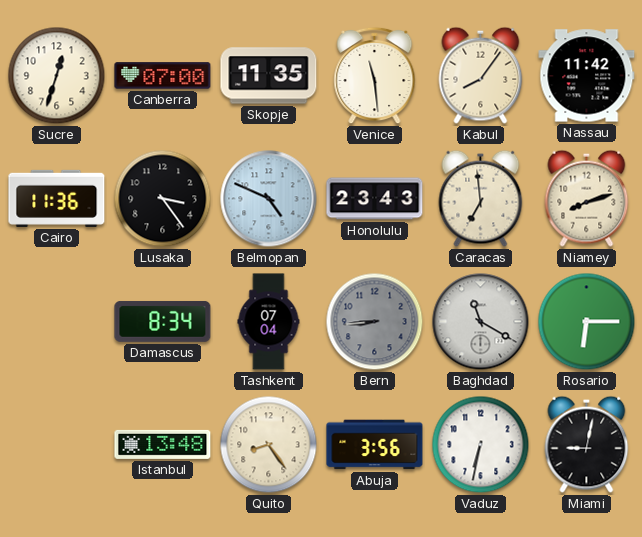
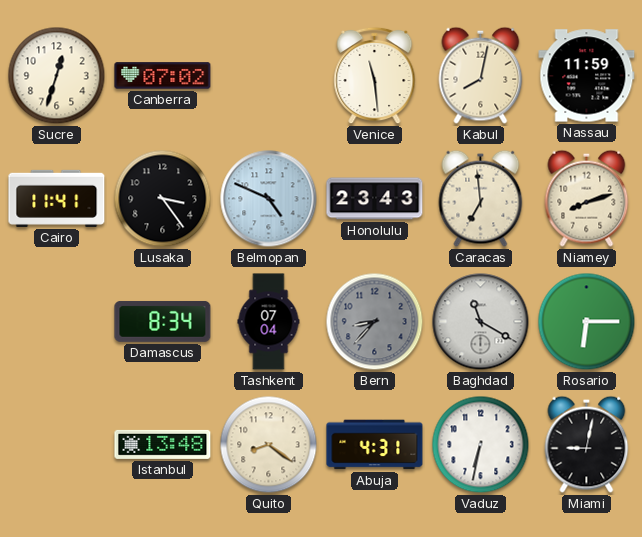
Canberra: 07:00 -> 07:02 (163, 76)
Skopje: 11:35 -> none (269, 76)
Kabul: 8:06 -> 8:02 (481, 75)
Nassau: 11:42 -> 11:59 (587, 76)
Cairo: 11:36 -> 11:41 (57, 198)
Bern: 8:44 -> 8:37 (375, 322)
Quito: 8:24 -> 8:21 (269, 445)
Abuja: 3:56 -> 4:31 (375, 445)
